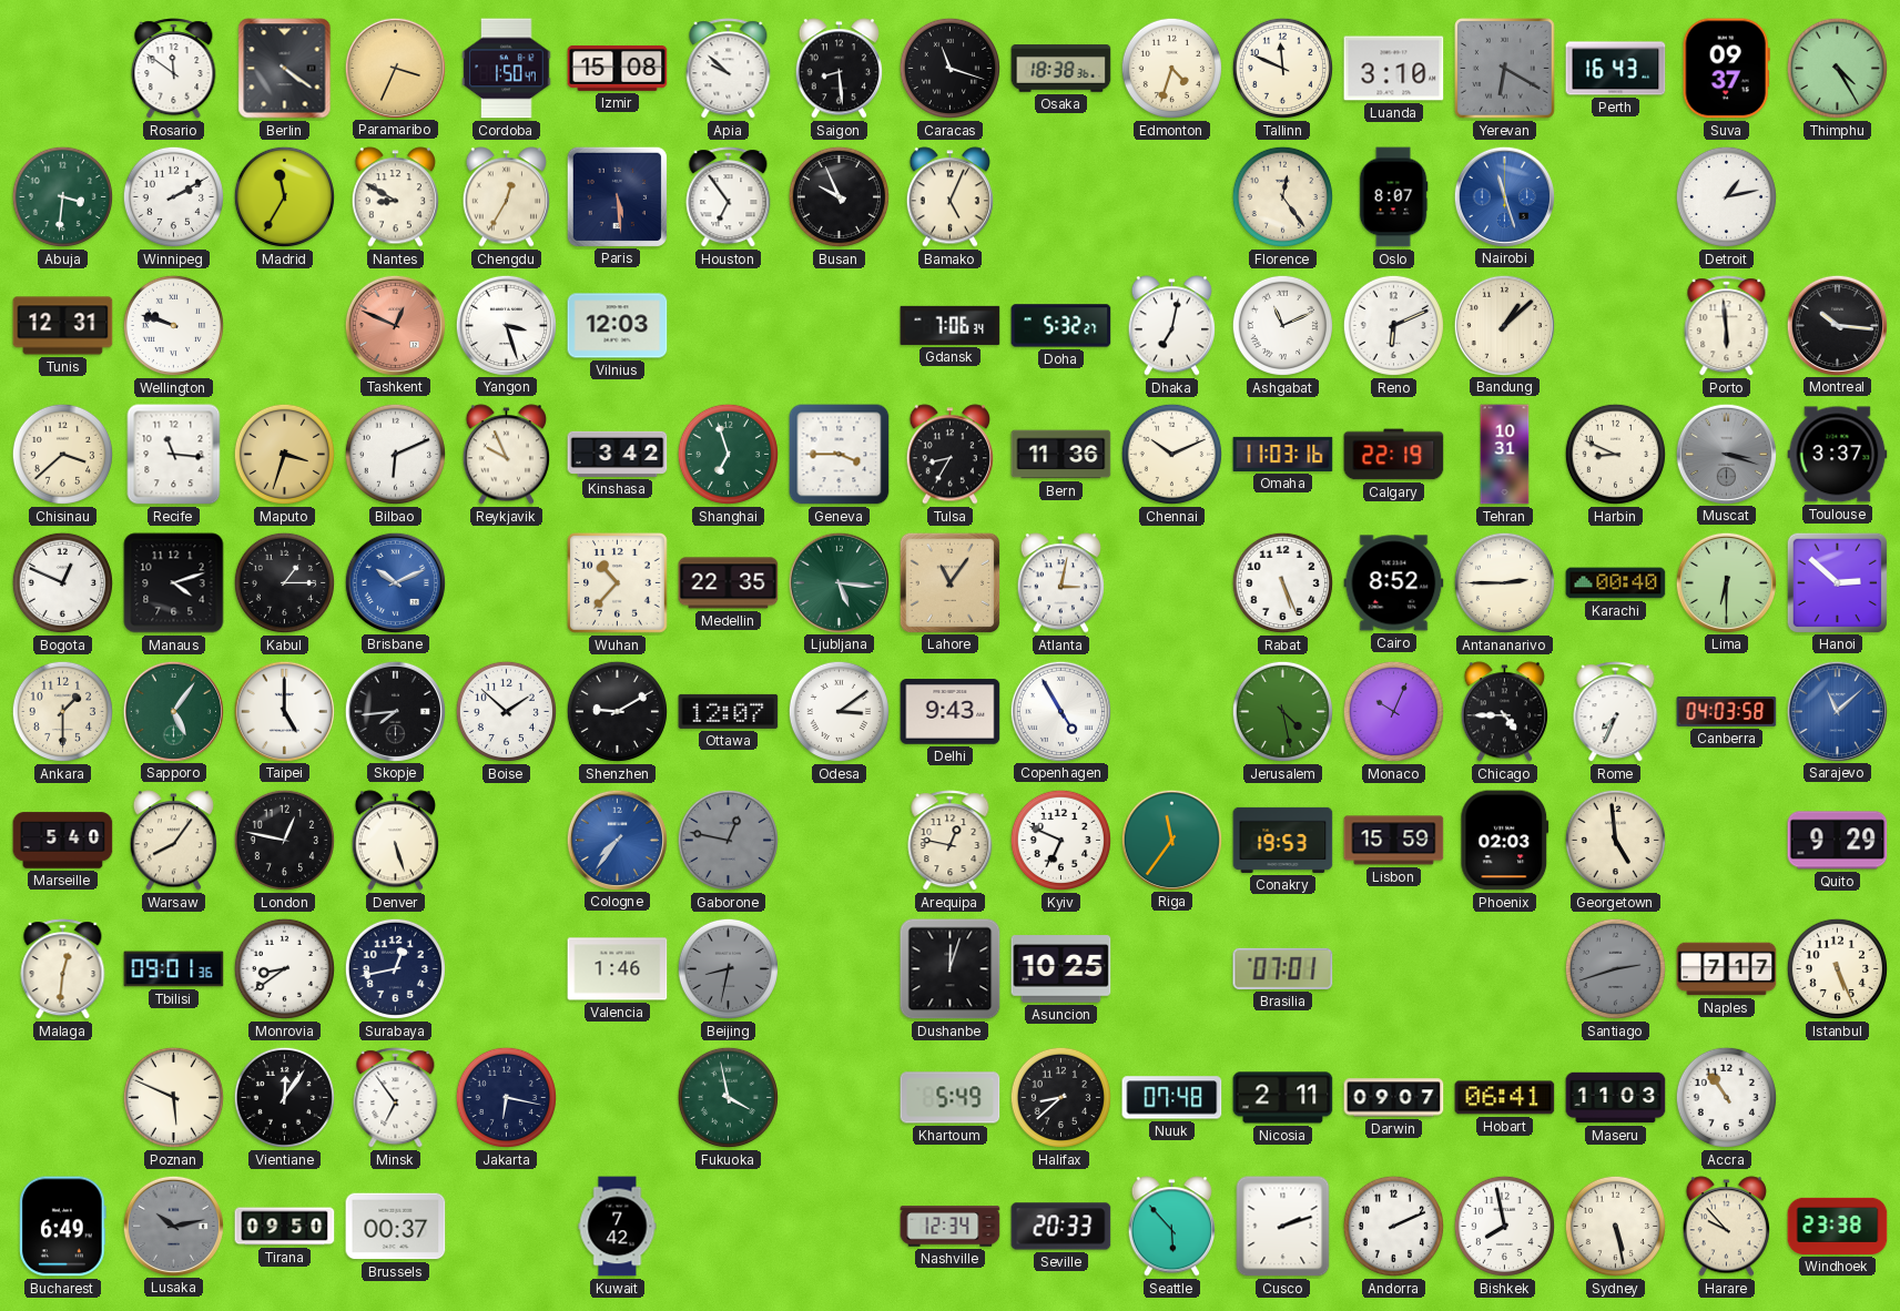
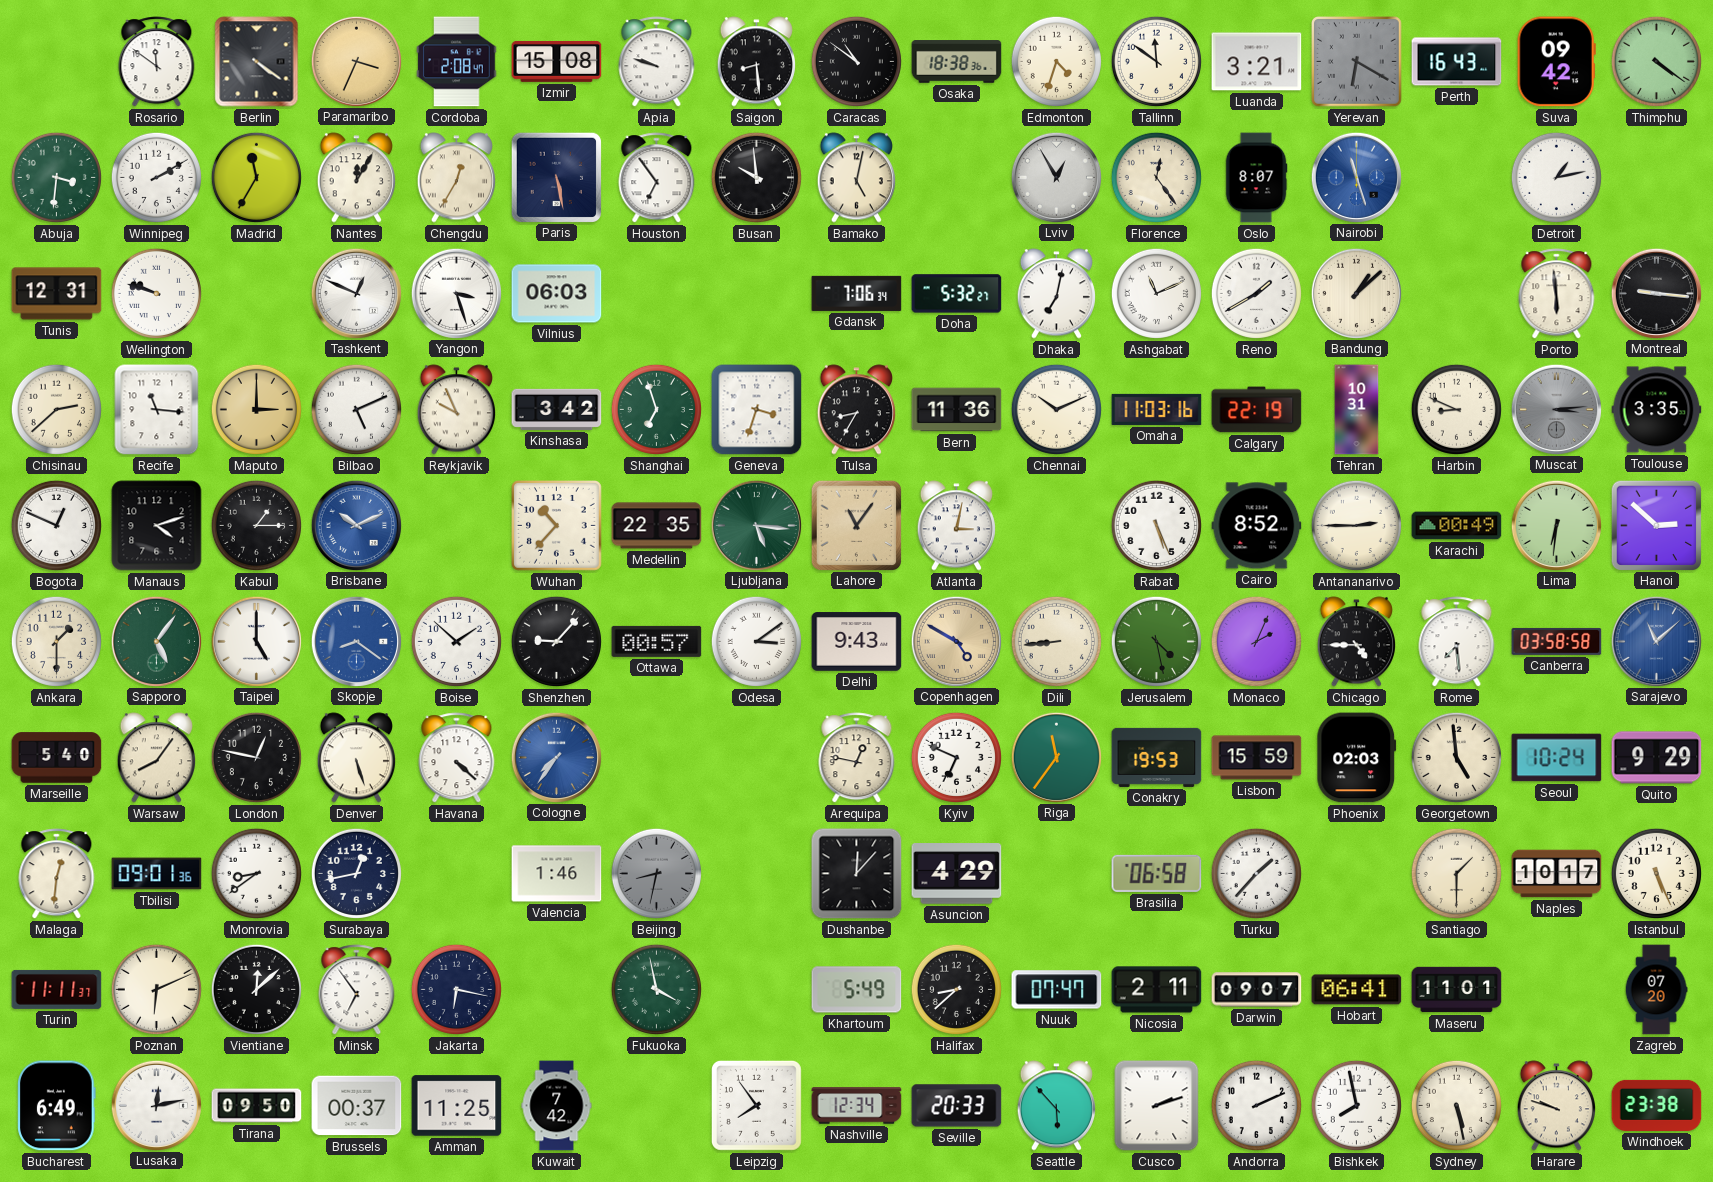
Cordoba: 1:50 -> 2:08 (457, 62)
Apia: 9:52 -> 9:48 (657, 62)
Caracas: 11:18 -> 10:51 (856, 61)
Tallinn: 11:49 -> 11:51 (1156, 61)
Luanda: 3:10 -> 3:21 (1257, 62)
Suva: 09:37 -> 09:42 (1556, 62)
Thimphu: 4:25 -> 4:21 (1656, 61)
Nantes: 8:50 -> 12:05 (356, 178)
Paris: 5:29 -> 5:28 (556, 177)
Busan: 9:56 -> 9:59 (756, 177)
Bamako: 5:04 -> 5:02 (856, 178)
Lviv: none -> 12:55 (1056, 177)
Tashkent dial: salmon -> white (356, 293)
Vilnius: 12:03 -> 06:03 (557, 294)
Reno: 6:11 -> 1:40 (1256, 293)
Montreal: 10:16 -> 9:16 (1656, 293)
Chisinau: 3:38 -> 2:38 (56, 409)
Maputo: 3:33 -> 3:00 (256, 409)
Bilbao: 6:11 -> 5:11 (356, 409)
Geneva: 3:45 -> 3:33 (757, 410)
Muscat: 3:18 -> 3:14 (1556, 409)
Toulouse: 3:37 -> 3:35 (1657, 410)
Karachi: 00:40 -> 00:49 (1457, 526)
Lima: 6:30 -> 6:31 (1556, 525)
Skopje: 7:44 -> 8:21 (356, 641)
Skopje dial: black -> blue (356, 641)
Shenzhen: 9:10 -> 9:07 (556, 641)
Ottawa: 12:07 -> 00:57 (657, 641)
Copenhagen: 4:55 -> 4:50 (956, 641)
Copenhagen dial: white -> champagne (956, 641)
Dili: none -> 8:44 (1056, 641)
Monaco: 10:04 -> 2:04 (1256, 641)
Rome: 7:34 -> 7:29 (1457, 642)
Canberra: 04:03 -> 03:58 (1557, 641)
Havana: none -> 4:22 (457, 758)
Gaborone: 12:47 -> none (728, 840)
Seoul: none -> 10:24 (1557, 758)
Dushanbe: 12:03 -> 12:07 (857, 874)
Asuncion: 10:25 -> 4:29 (957, 874)
Brasilia: 07:01 -> 06:58 (1157, 873)
Turku: none -> 1:37 (1256, 873)
Santiago: 2:42 -> 1:30 (1456, 873)
Santiago dial: grey -> cream (1456, 873)
Naples: 7:17 -> 10:17 (1557, 874)
Turin: none -> 11:11 (57, 989)
Poznan: 5:49 -> 6:11 (156, 989)
Vientiane: 12:06 -> 12:08 (256, 989)
Nuuk: 07:48 -> 07:47 (1057, 990)
Maseru: 11:03 -> 11:01 (1457, 990)
Accra: 10:54 -> none (1726, 1097)
Zagreb: none -> 07:20 (1656, 990)
Lusaka: 10:13 -> 12:13 (156, 1105)
Lusaka dial: grey -> white (156, 1105)
Amman: none -> 11:25 (457, 1106)
Leipzig: none -> 7:54 (756, 1105)
Harare: 9:53 -> 9:48 (1556, 1106)
